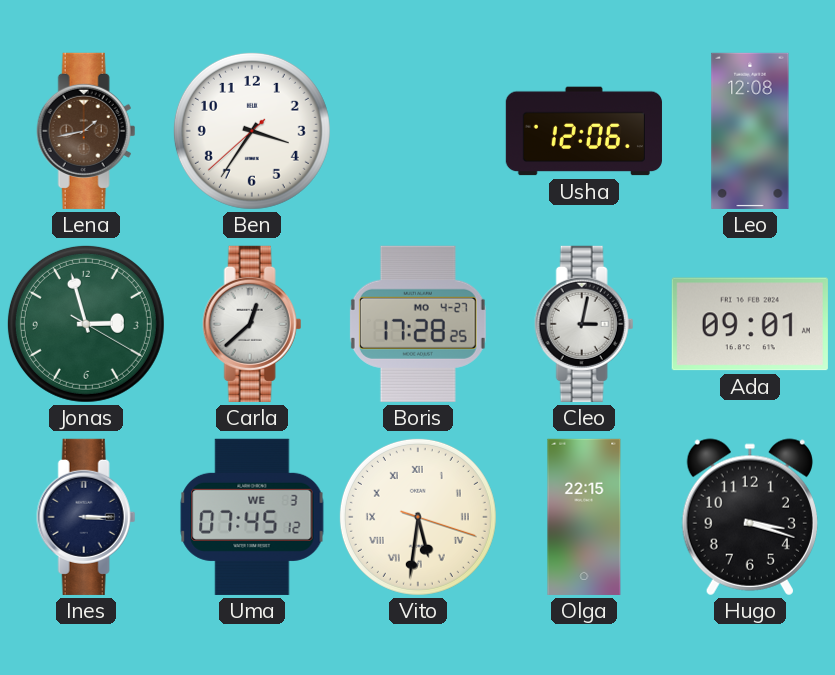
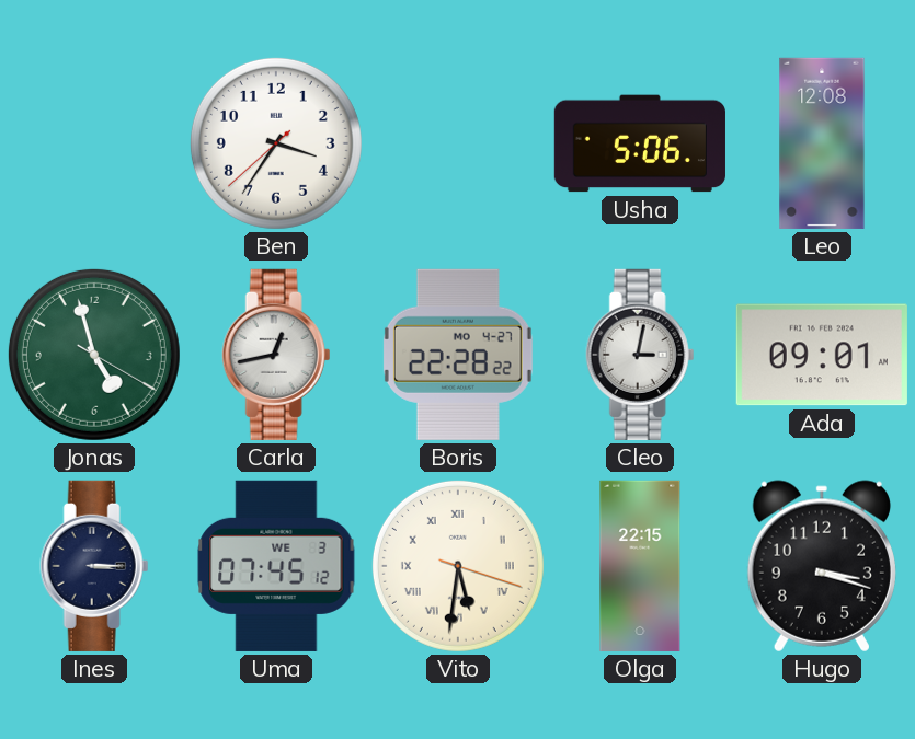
Lena: 1:43 -> none (86, 131)
Usha: 12:06 -> 5:06 (640, 143)
Jonas: 2:57 -> 4:57 (94, 355)
Carla: 12:38 -> 12:43 (276, 355)
Boris: 17:28 -> 22:28 (458, 355)
